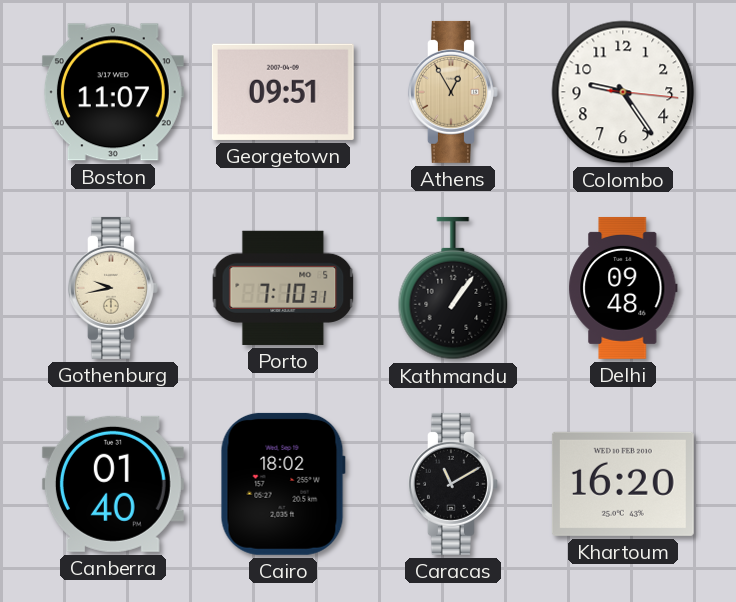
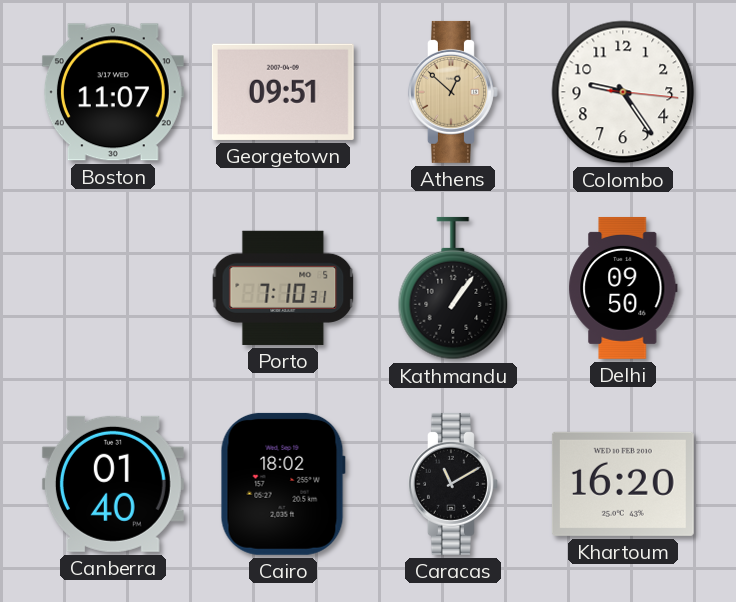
Athens: 12:55 -> 12:52 (453, 92)
Gothenburg: 9:43 -> none (113, 288)
Delhi: 09:48 -> 09:50 (623, 288)
